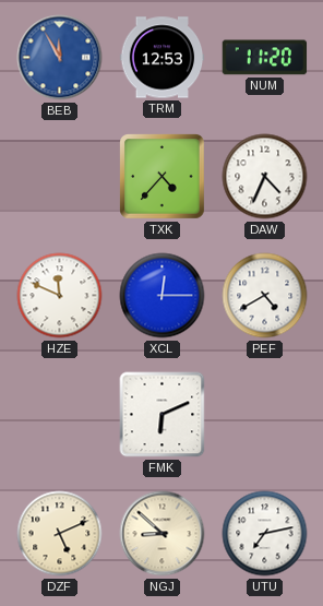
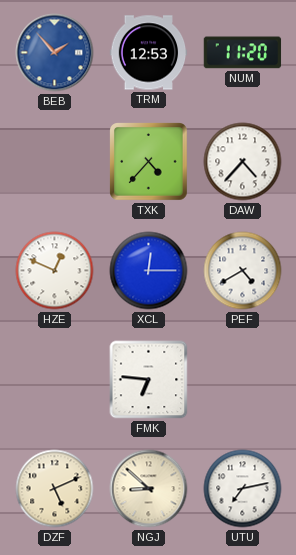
BEB: 11:55 -> 1:53 (55, 53)
DAW: 4:34 -> 4:37 (243, 162)
HZE: 11:49 -> 12:49 (55, 271)
FMK: 6:11 -> 6:46 (149, 380)
